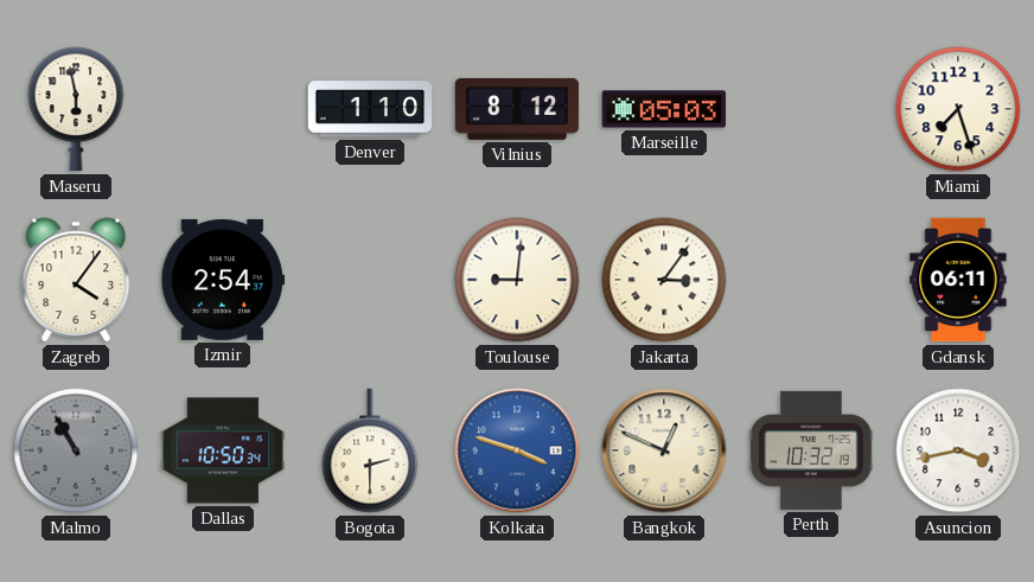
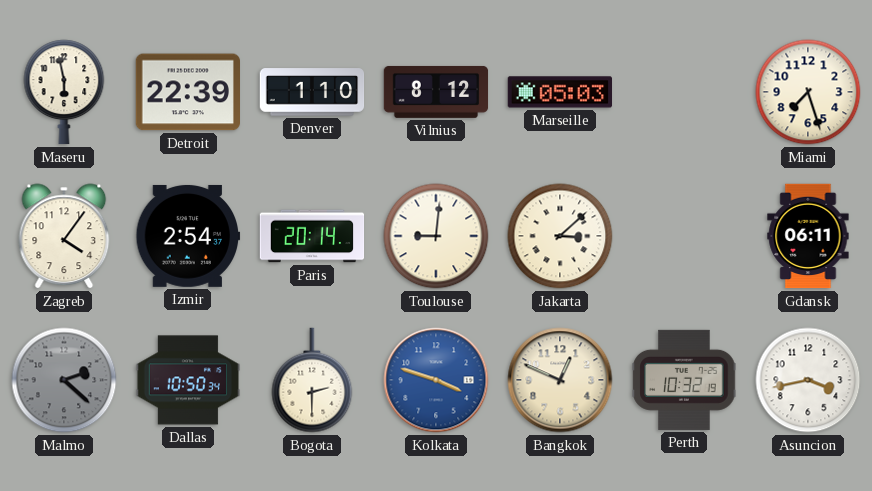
Detroit: none -> 22:39 (187, 92)
Paris: none -> 20:14 (312, 236)
Jakarta: 3:06 -> 3:08 (560, 236)
Malmo: 10:55 -> 2:22 (64, 380)
